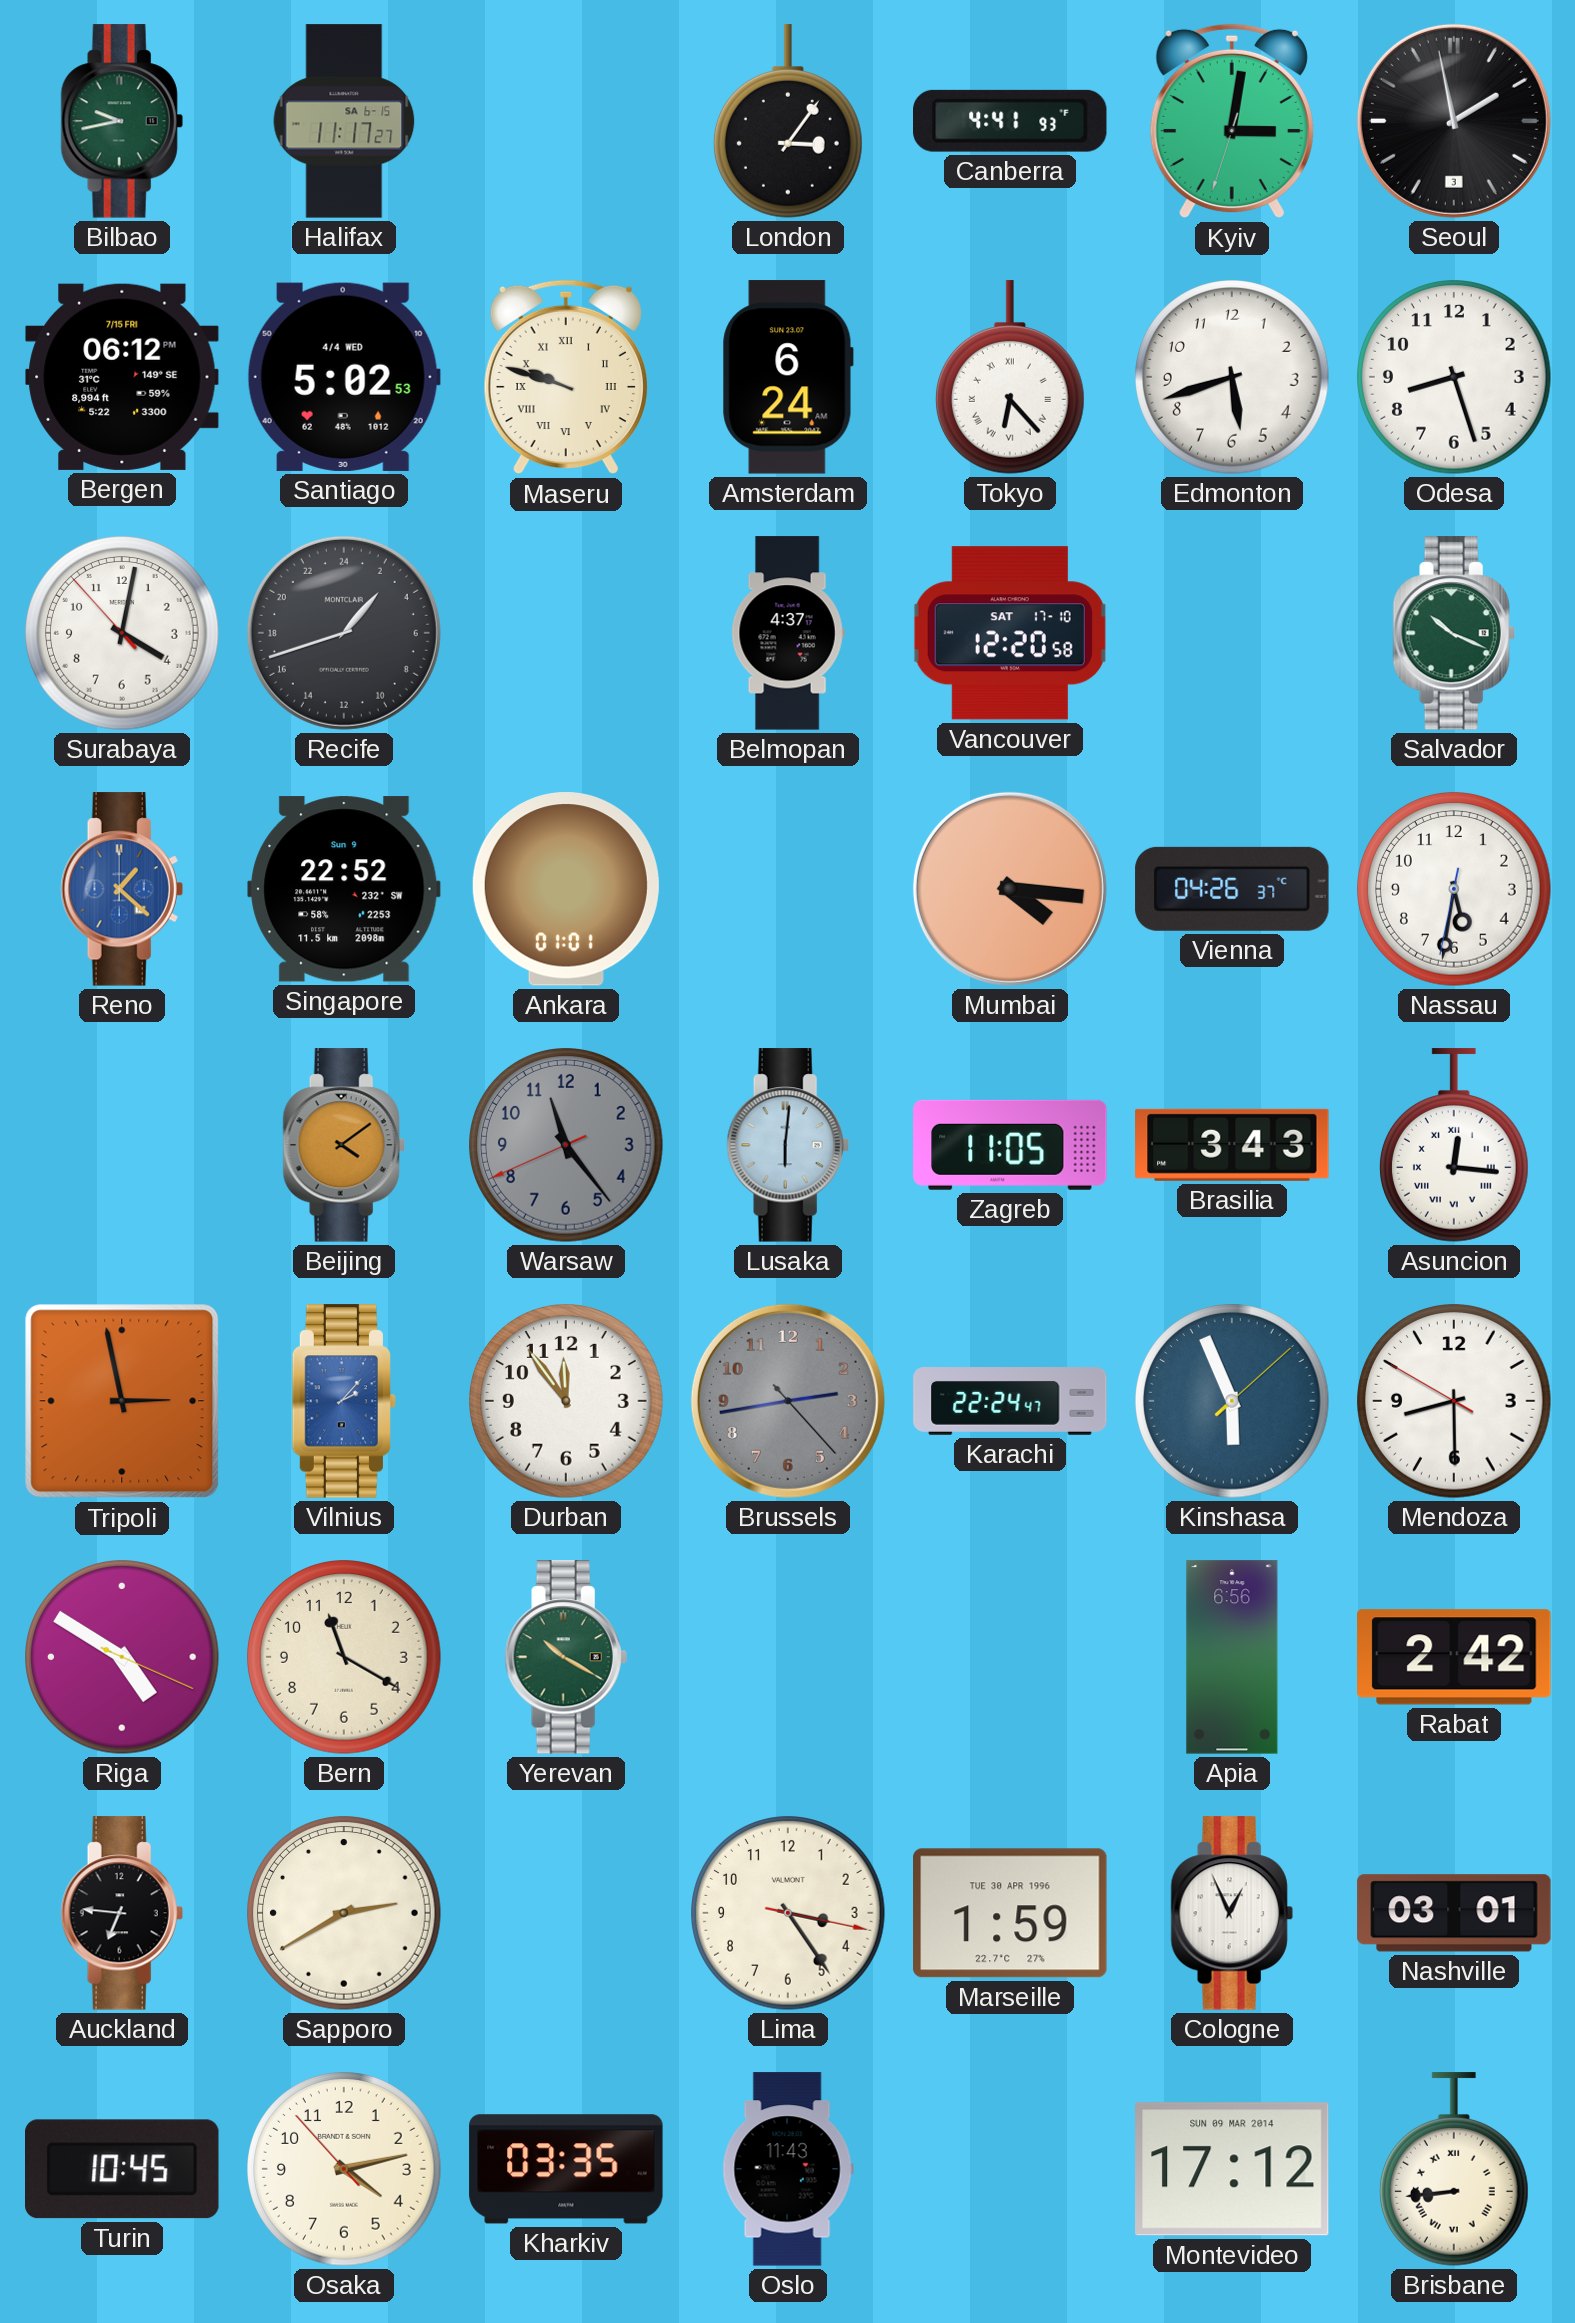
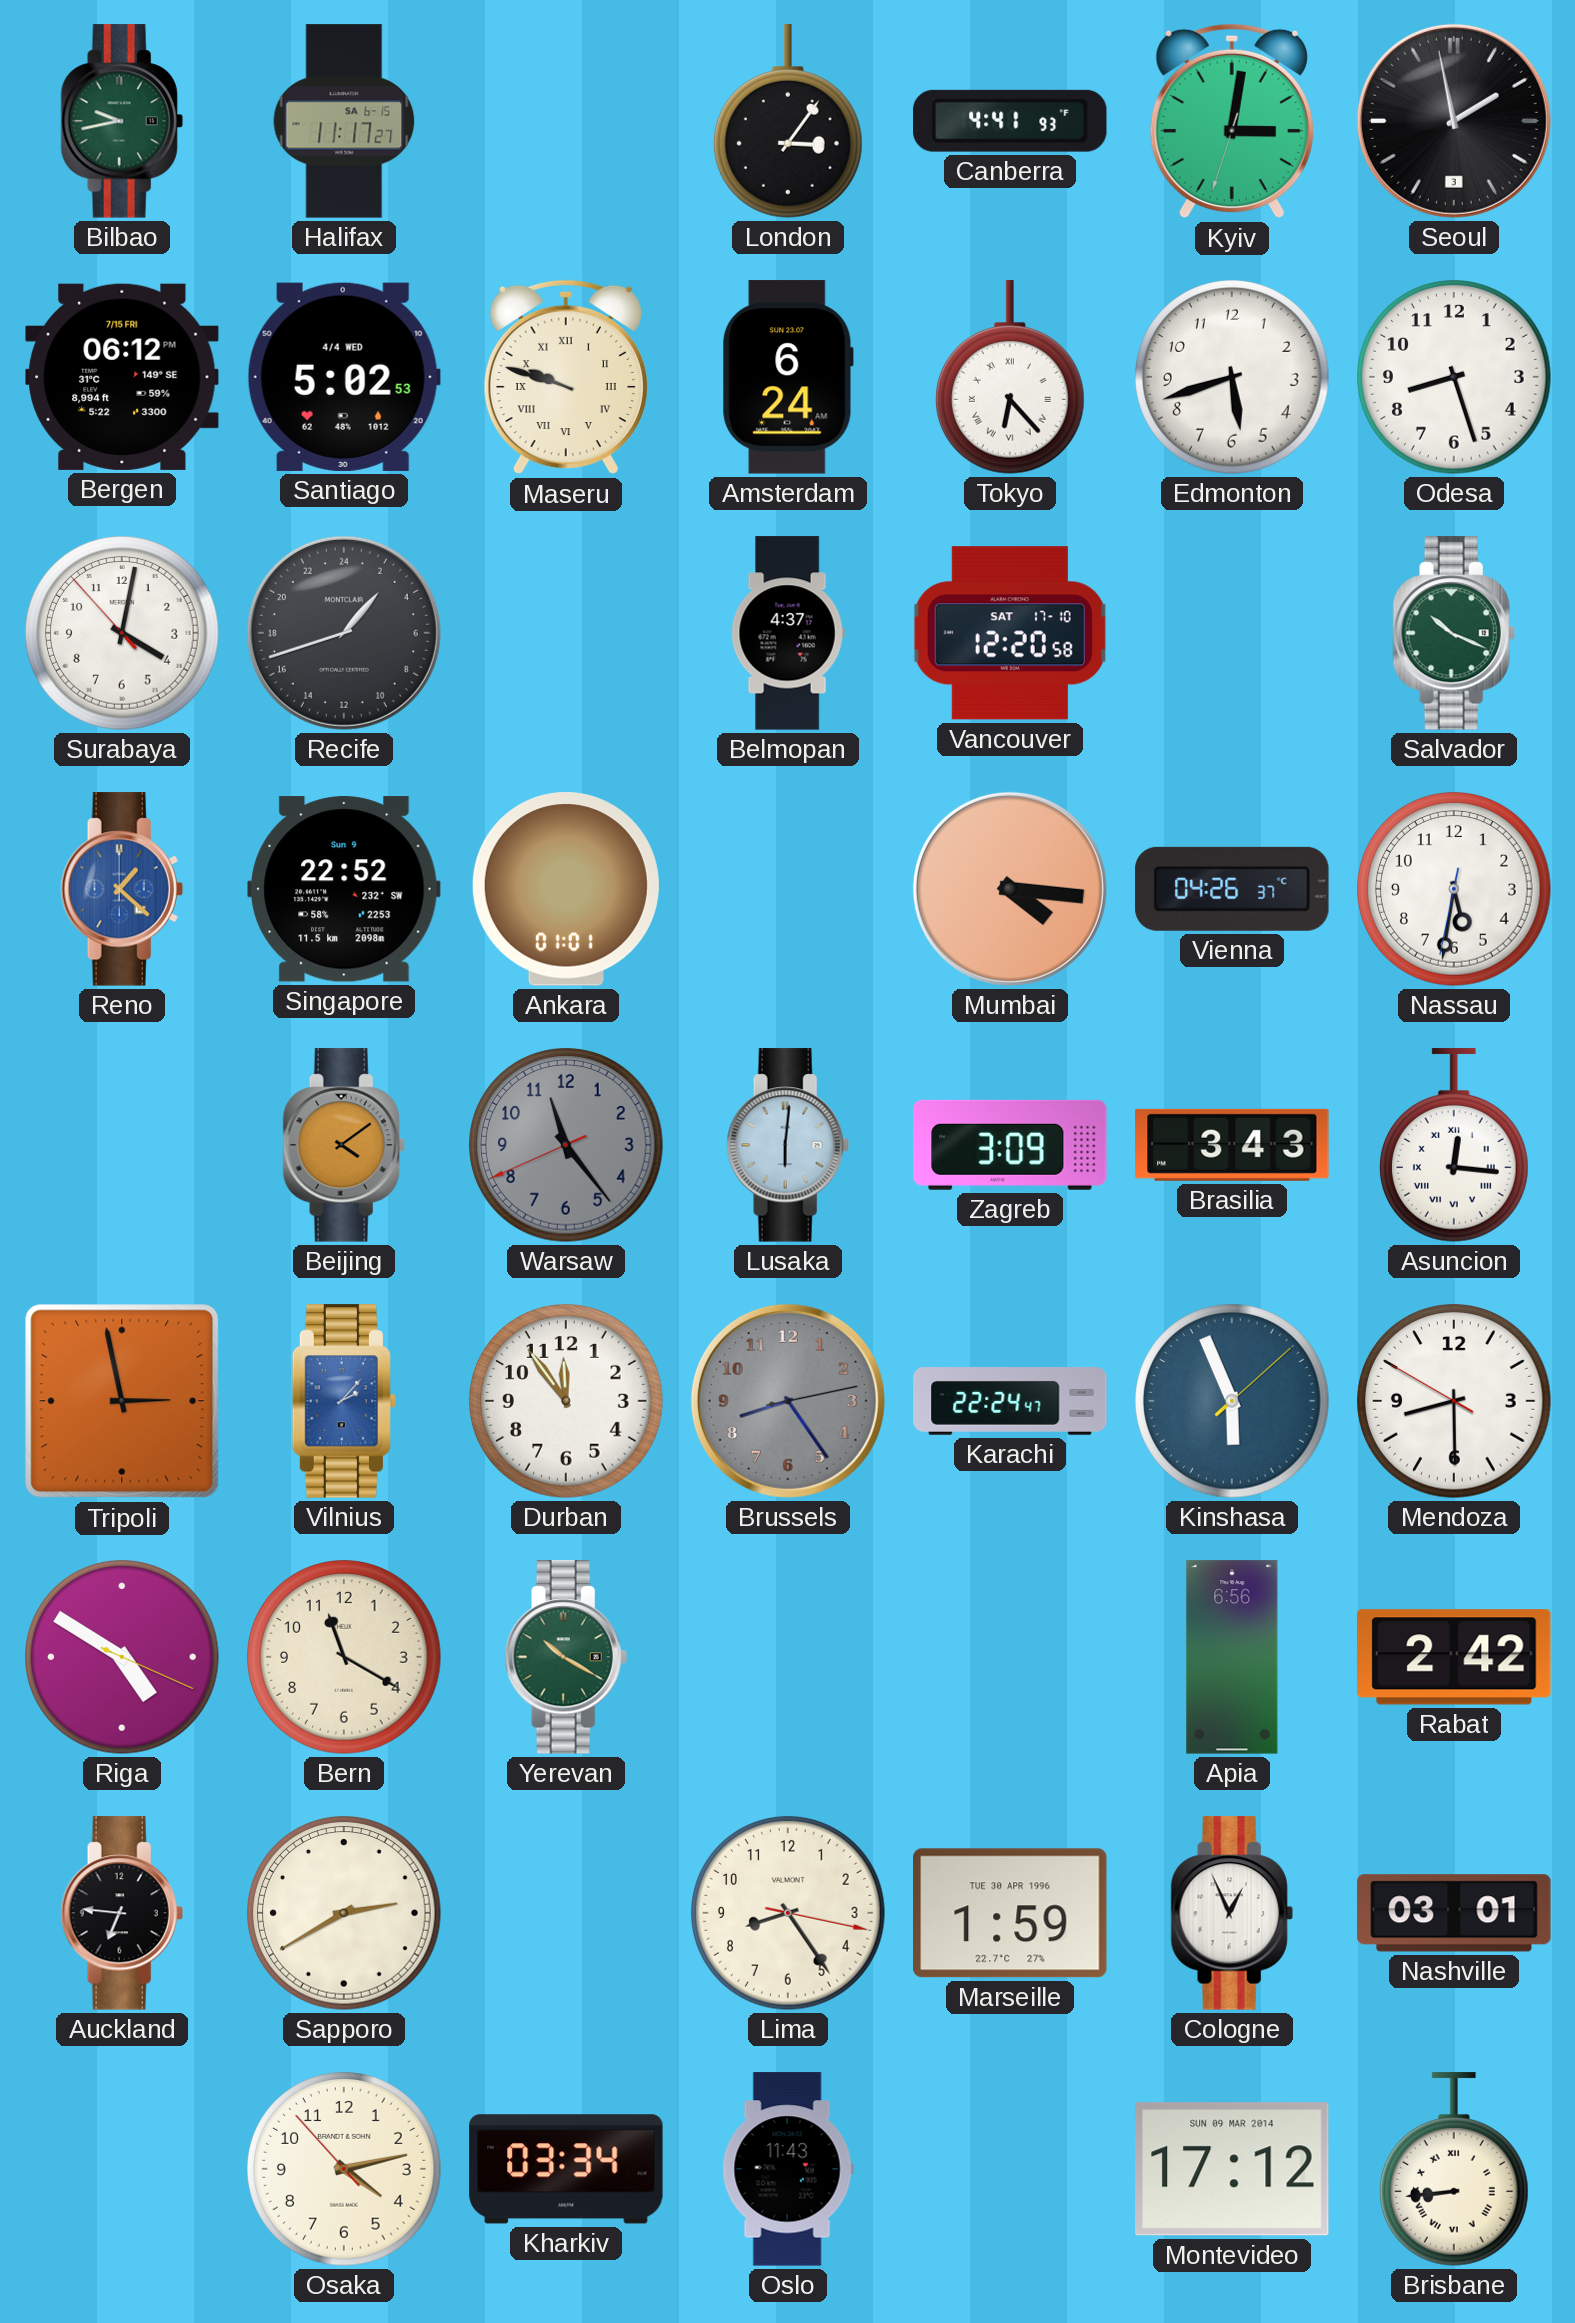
Zagreb: 11:05 -> 3:09 (1010, 1145)
Brussels: 2:43 -> 8:24 (788, 1401)
Lima: 3:24 -> 8:24 (788, 1913)
Turin: 10:45 -> none (123, 2169)
Kharkiv: 03:35 -> 03:34 (566, 2169)
